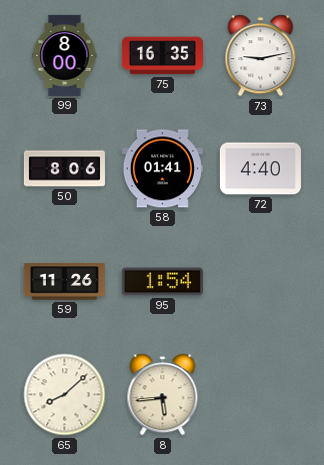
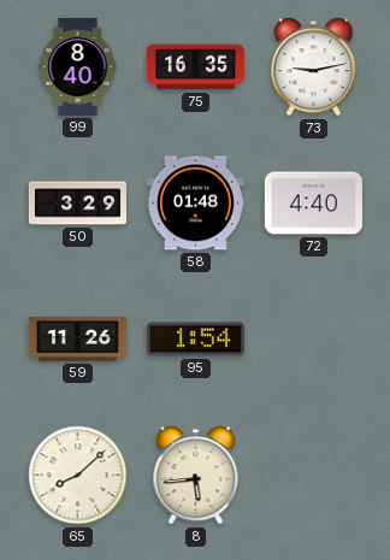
99: 8:00 -> 8:40 (78, 66)
50: 8:06 -> 3:29 (77, 204)
58: 01:41 -> 01:48 (195, 204)
